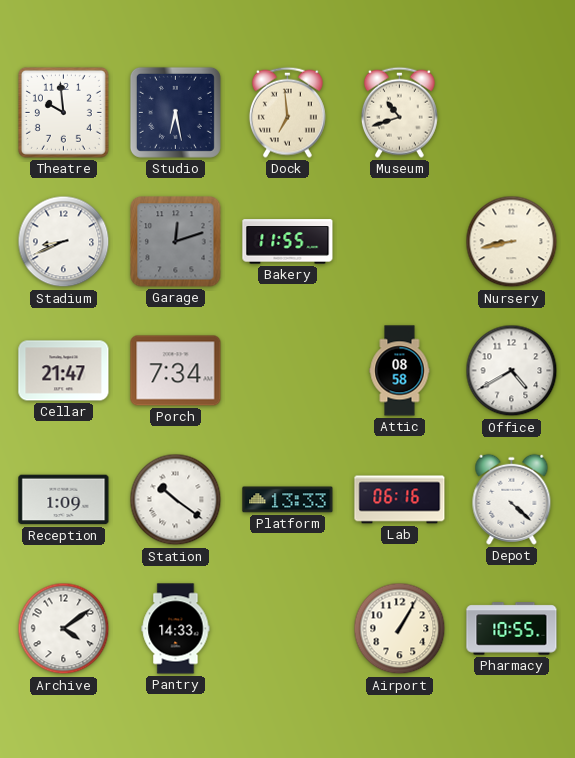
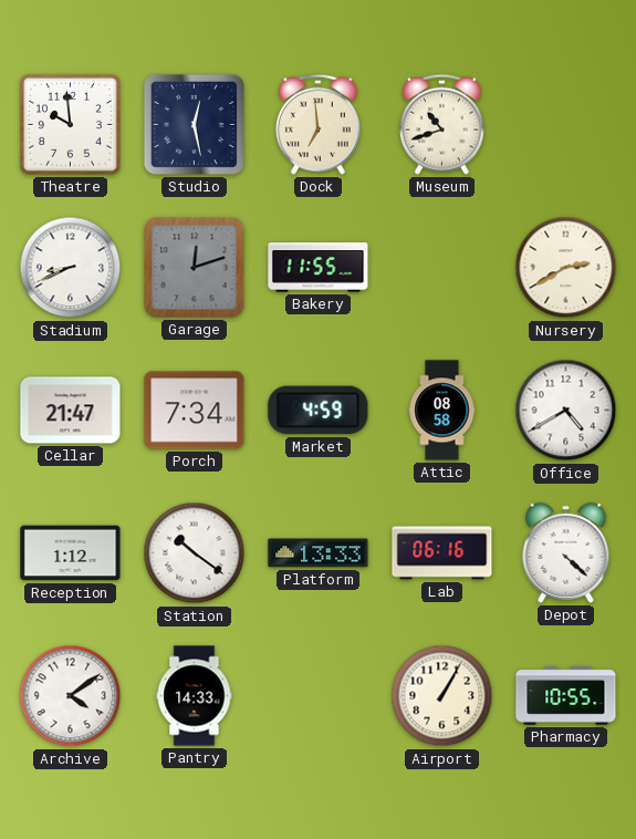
Studio: 6:28 -> 12:28 (194, 124)
Nursery: 8:43 -> 2:40 (566, 268)
Market: none -> 4:59 (319, 411)
Reception: 1:09 -> 1:12 (71, 553)
